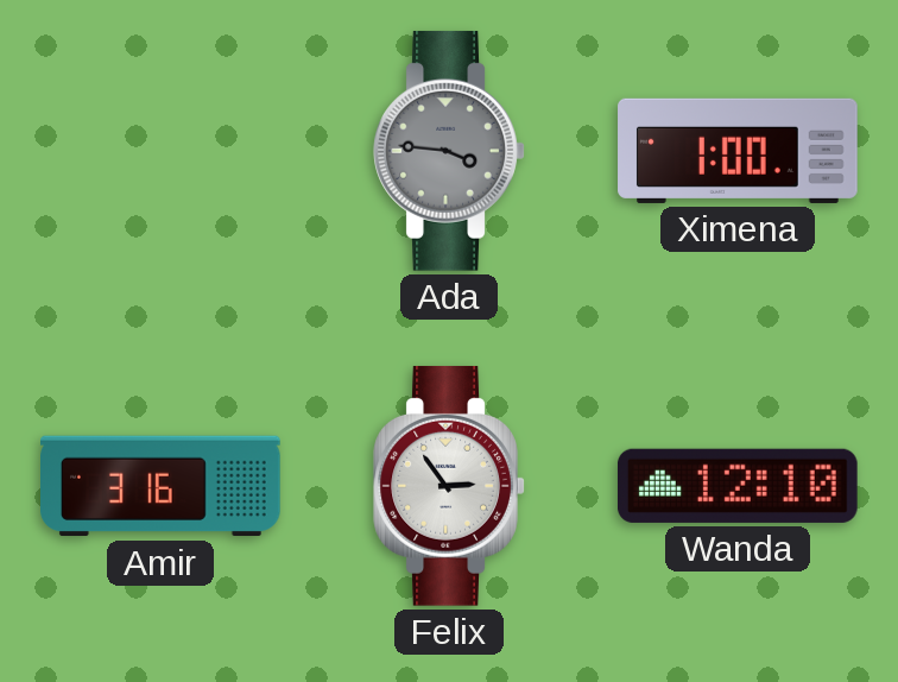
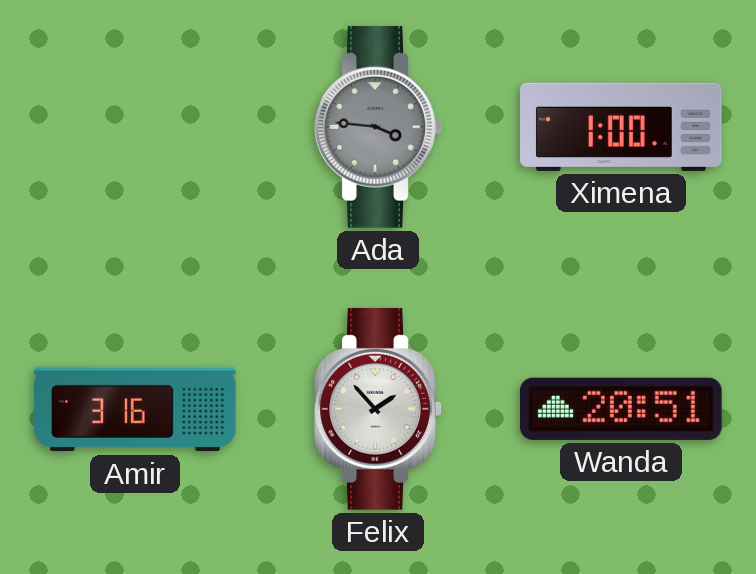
Felix: 2:54 -> 1:53 (378, 409)
Wanda: 12:10 -> 20:51 (621, 409)
